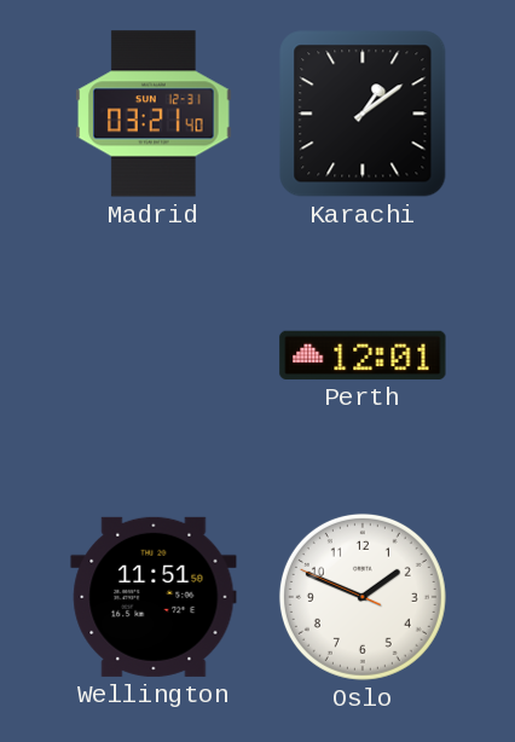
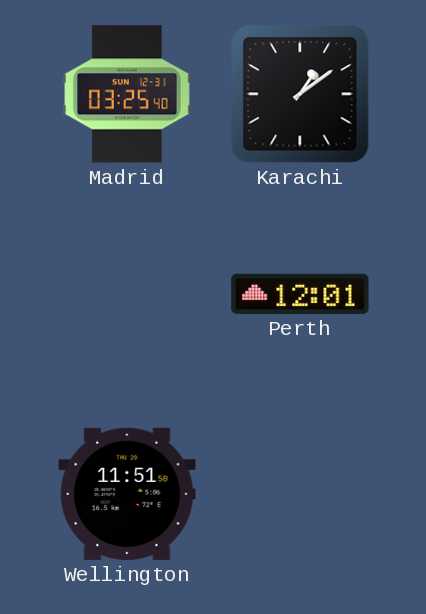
Madrid: 03:21 -> 03:25 (127, 94)
Oslo: 1:48 -> none (363, 597)
